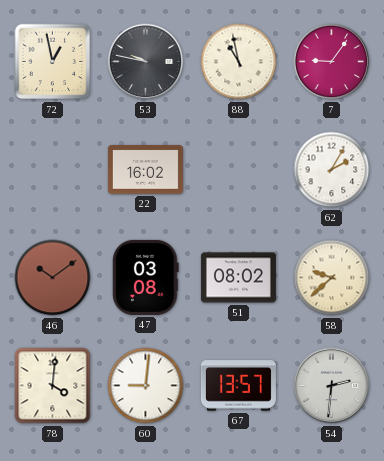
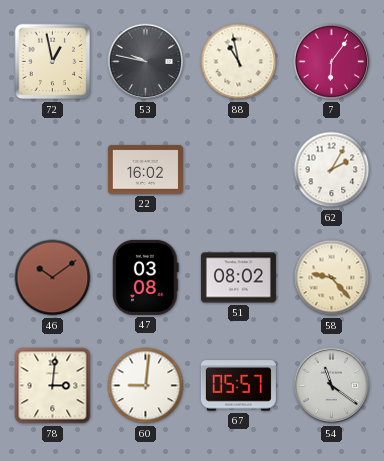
7: 9:06 -> 6:06 (332, 62)
58: 9:38 -> 9:23 (332, 278)
78: 4:01 -> 3:01 (53, 386)
67: 13:57 -> 05:57 (238, 386)
54: 2:31 -> 11:21 (332, 386)
